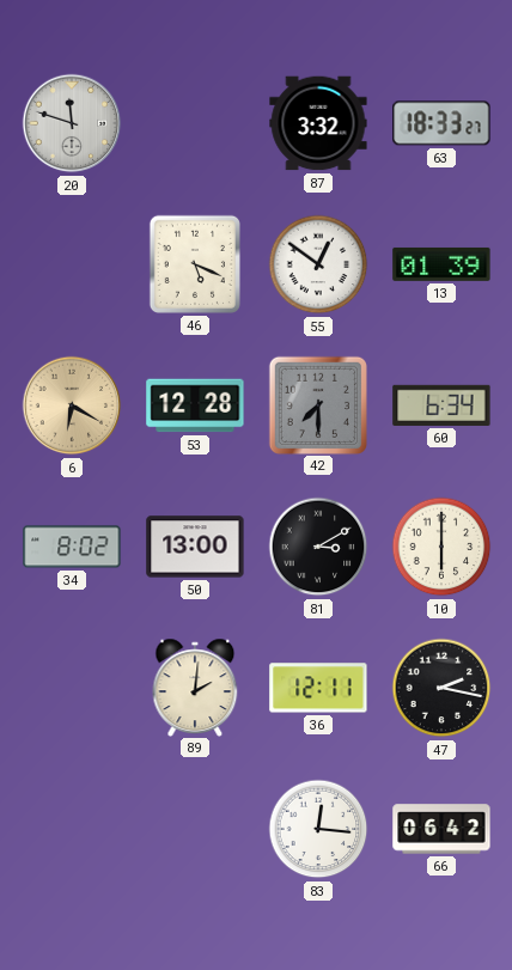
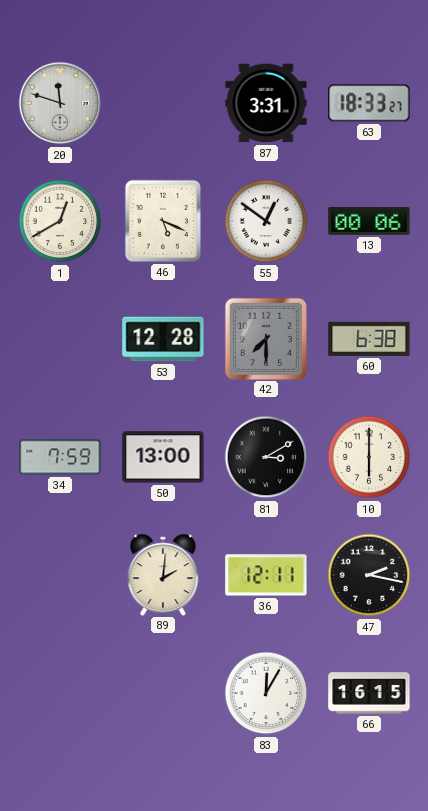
87: 3:32 -> 3:31 (266, 103)
1: none -> 12:40 (60, 221)
13: 01:39 -> 00:06 (369, 221)
6: 6:20 -> none (72, 405)
60: 6:34 -> 6:38 (369, 339)
34: 8:02 -> 7:59 (60, 457)
83: 12:16 -> 12:05 (266, 693)
66: 06:42 -> 16:15 (369, 693)
